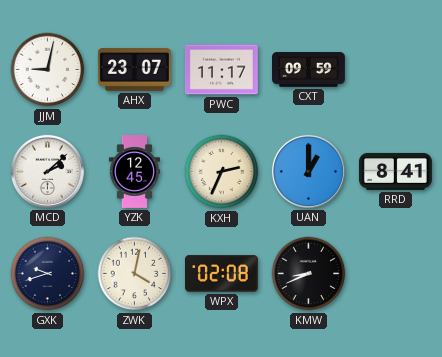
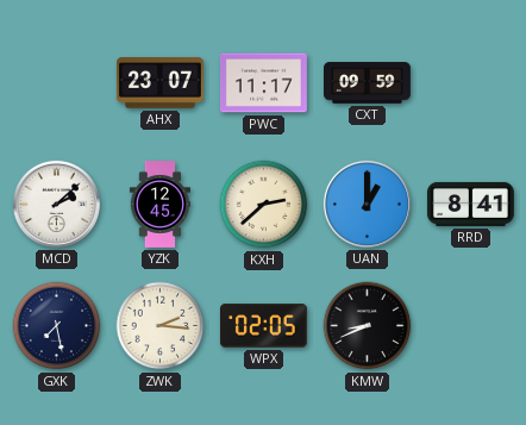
JJM: 9:02 -> none (48, 70)
KXH: 2:34 -> 2:38 (264, 205)
GXK: 9:42 -> 7:28 (57, 326)
ZWK: 4:02 -> 2:16 (161, 326)
WPX: 02:08 -> 02:05 (263, 326)
